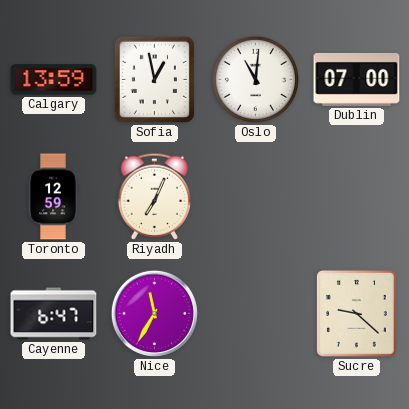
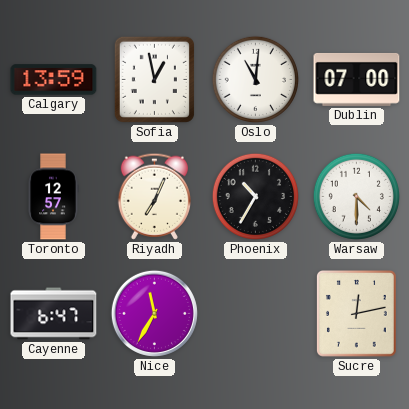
Toronto: 12:59 -> 12:57 (53, 197)
Phoenix: none -> 10:35 (255, 196)
Warsaw: none -> 4:30 (356, 196)
Sucre: 9:22 -> 12:13 (357, 314)
